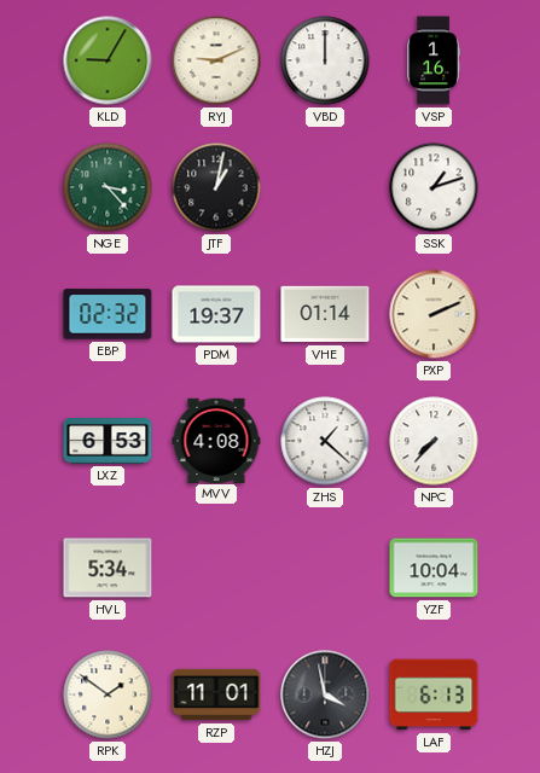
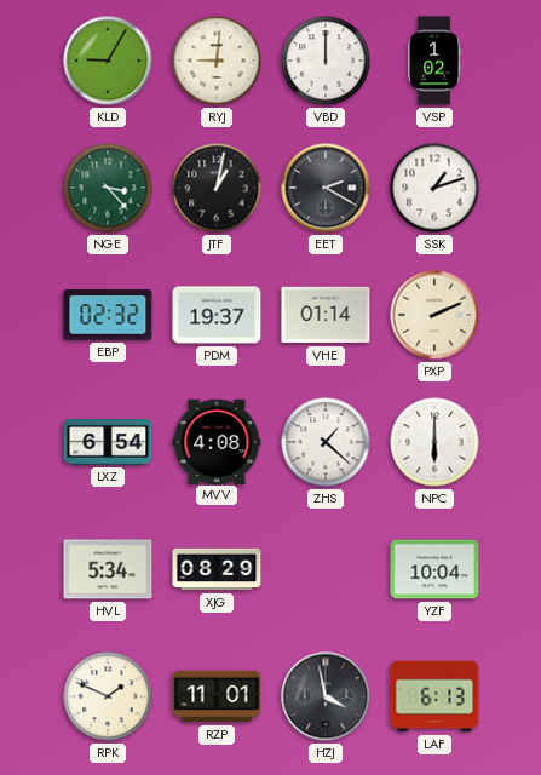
RYJ: 9:11 -> 9:01 (217, 61)
VSP: 1:16 -> 1:02 (434, 61)
EET: none -> 2:20 (326, 188)
LXZ: 6:53 -> 6:54 (108, 443)
NPC: 7:37 -> 6:00 (434, 442)
XJG: none -> 08:29 (217, 569)
RPK: 1:51 -> 1:49 (108, 696)
